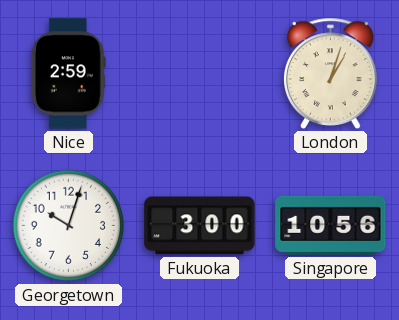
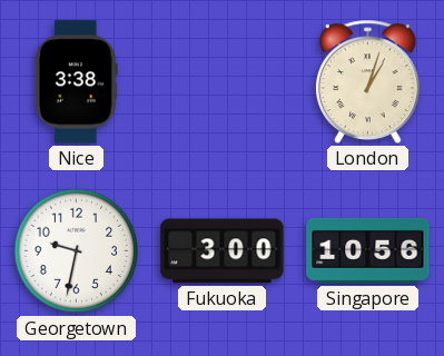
Nice: 2:59 -> 3:38 (76, 82)
Georgetown: 10:03 -> 9:32 (77, 251)
